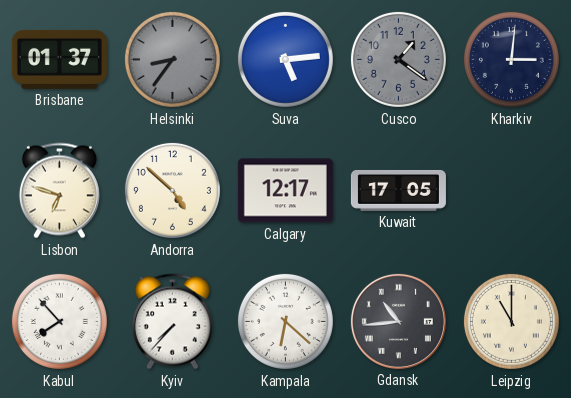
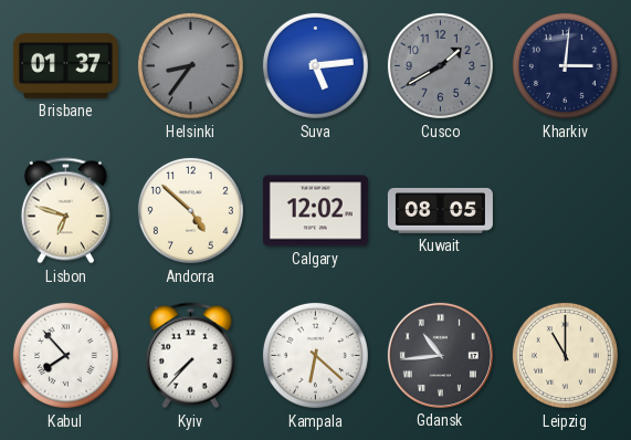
Cusco: 1:21 -> 1:40 (440, 65)
Calgary: 12:17 -> 12:02 (315, 211)
Kuwait: 17:05 -> 08:05 (440, 210)
